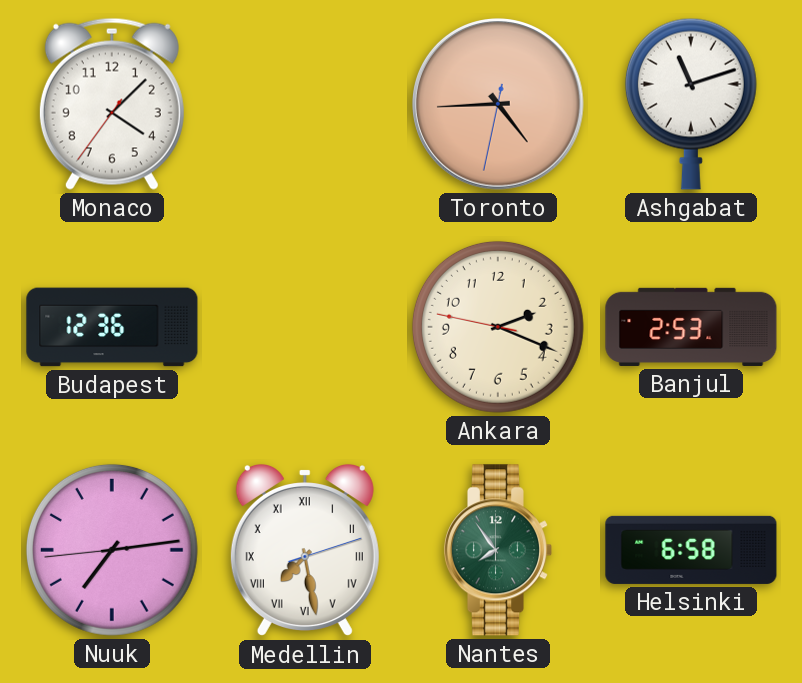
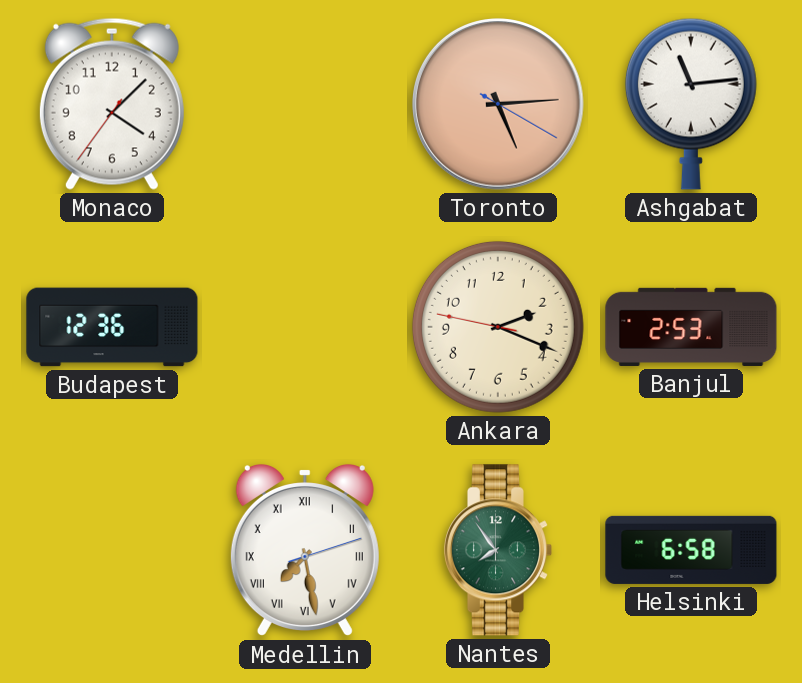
Toronto: 4:44 -> 5:14 (499, 105)
Ashgabat: 11:12 -> 11:14 (691, 104)
Nuuk: 7:13 -> none (112, 550)
